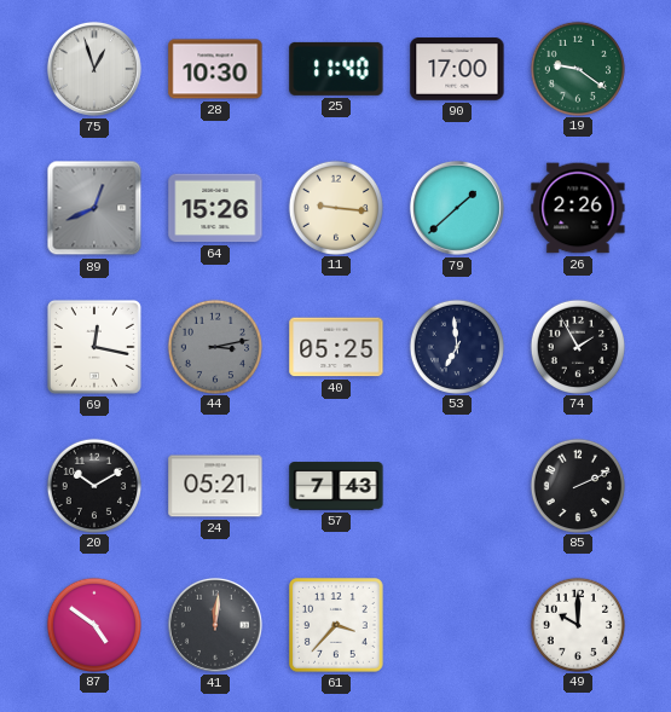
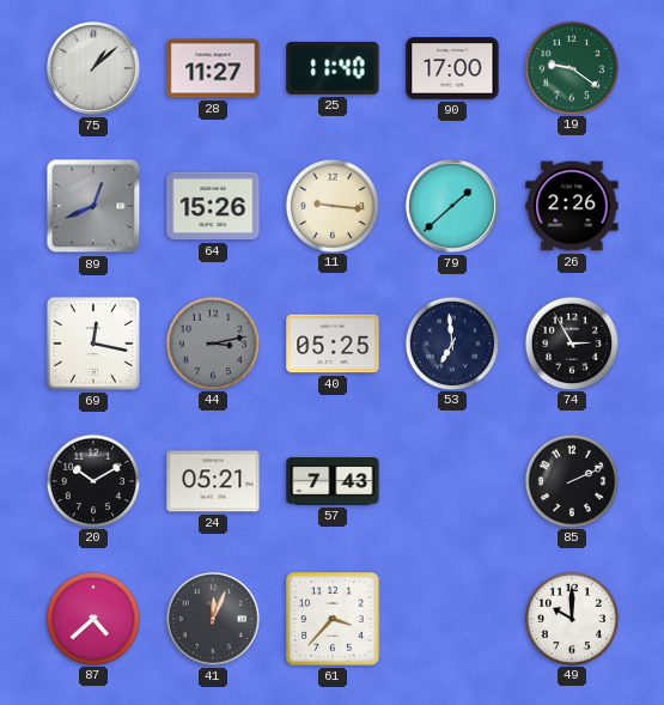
75: 12:57 -> 1:08 (93, 68)
28: 10:30 -> 11:27 (213, 68)
74: 1:55 -> 2:55 (571, 342)
87: 4:51 -> 4:38 (92, 618)
41: 12:01 -> 12:04 (213, 619)
